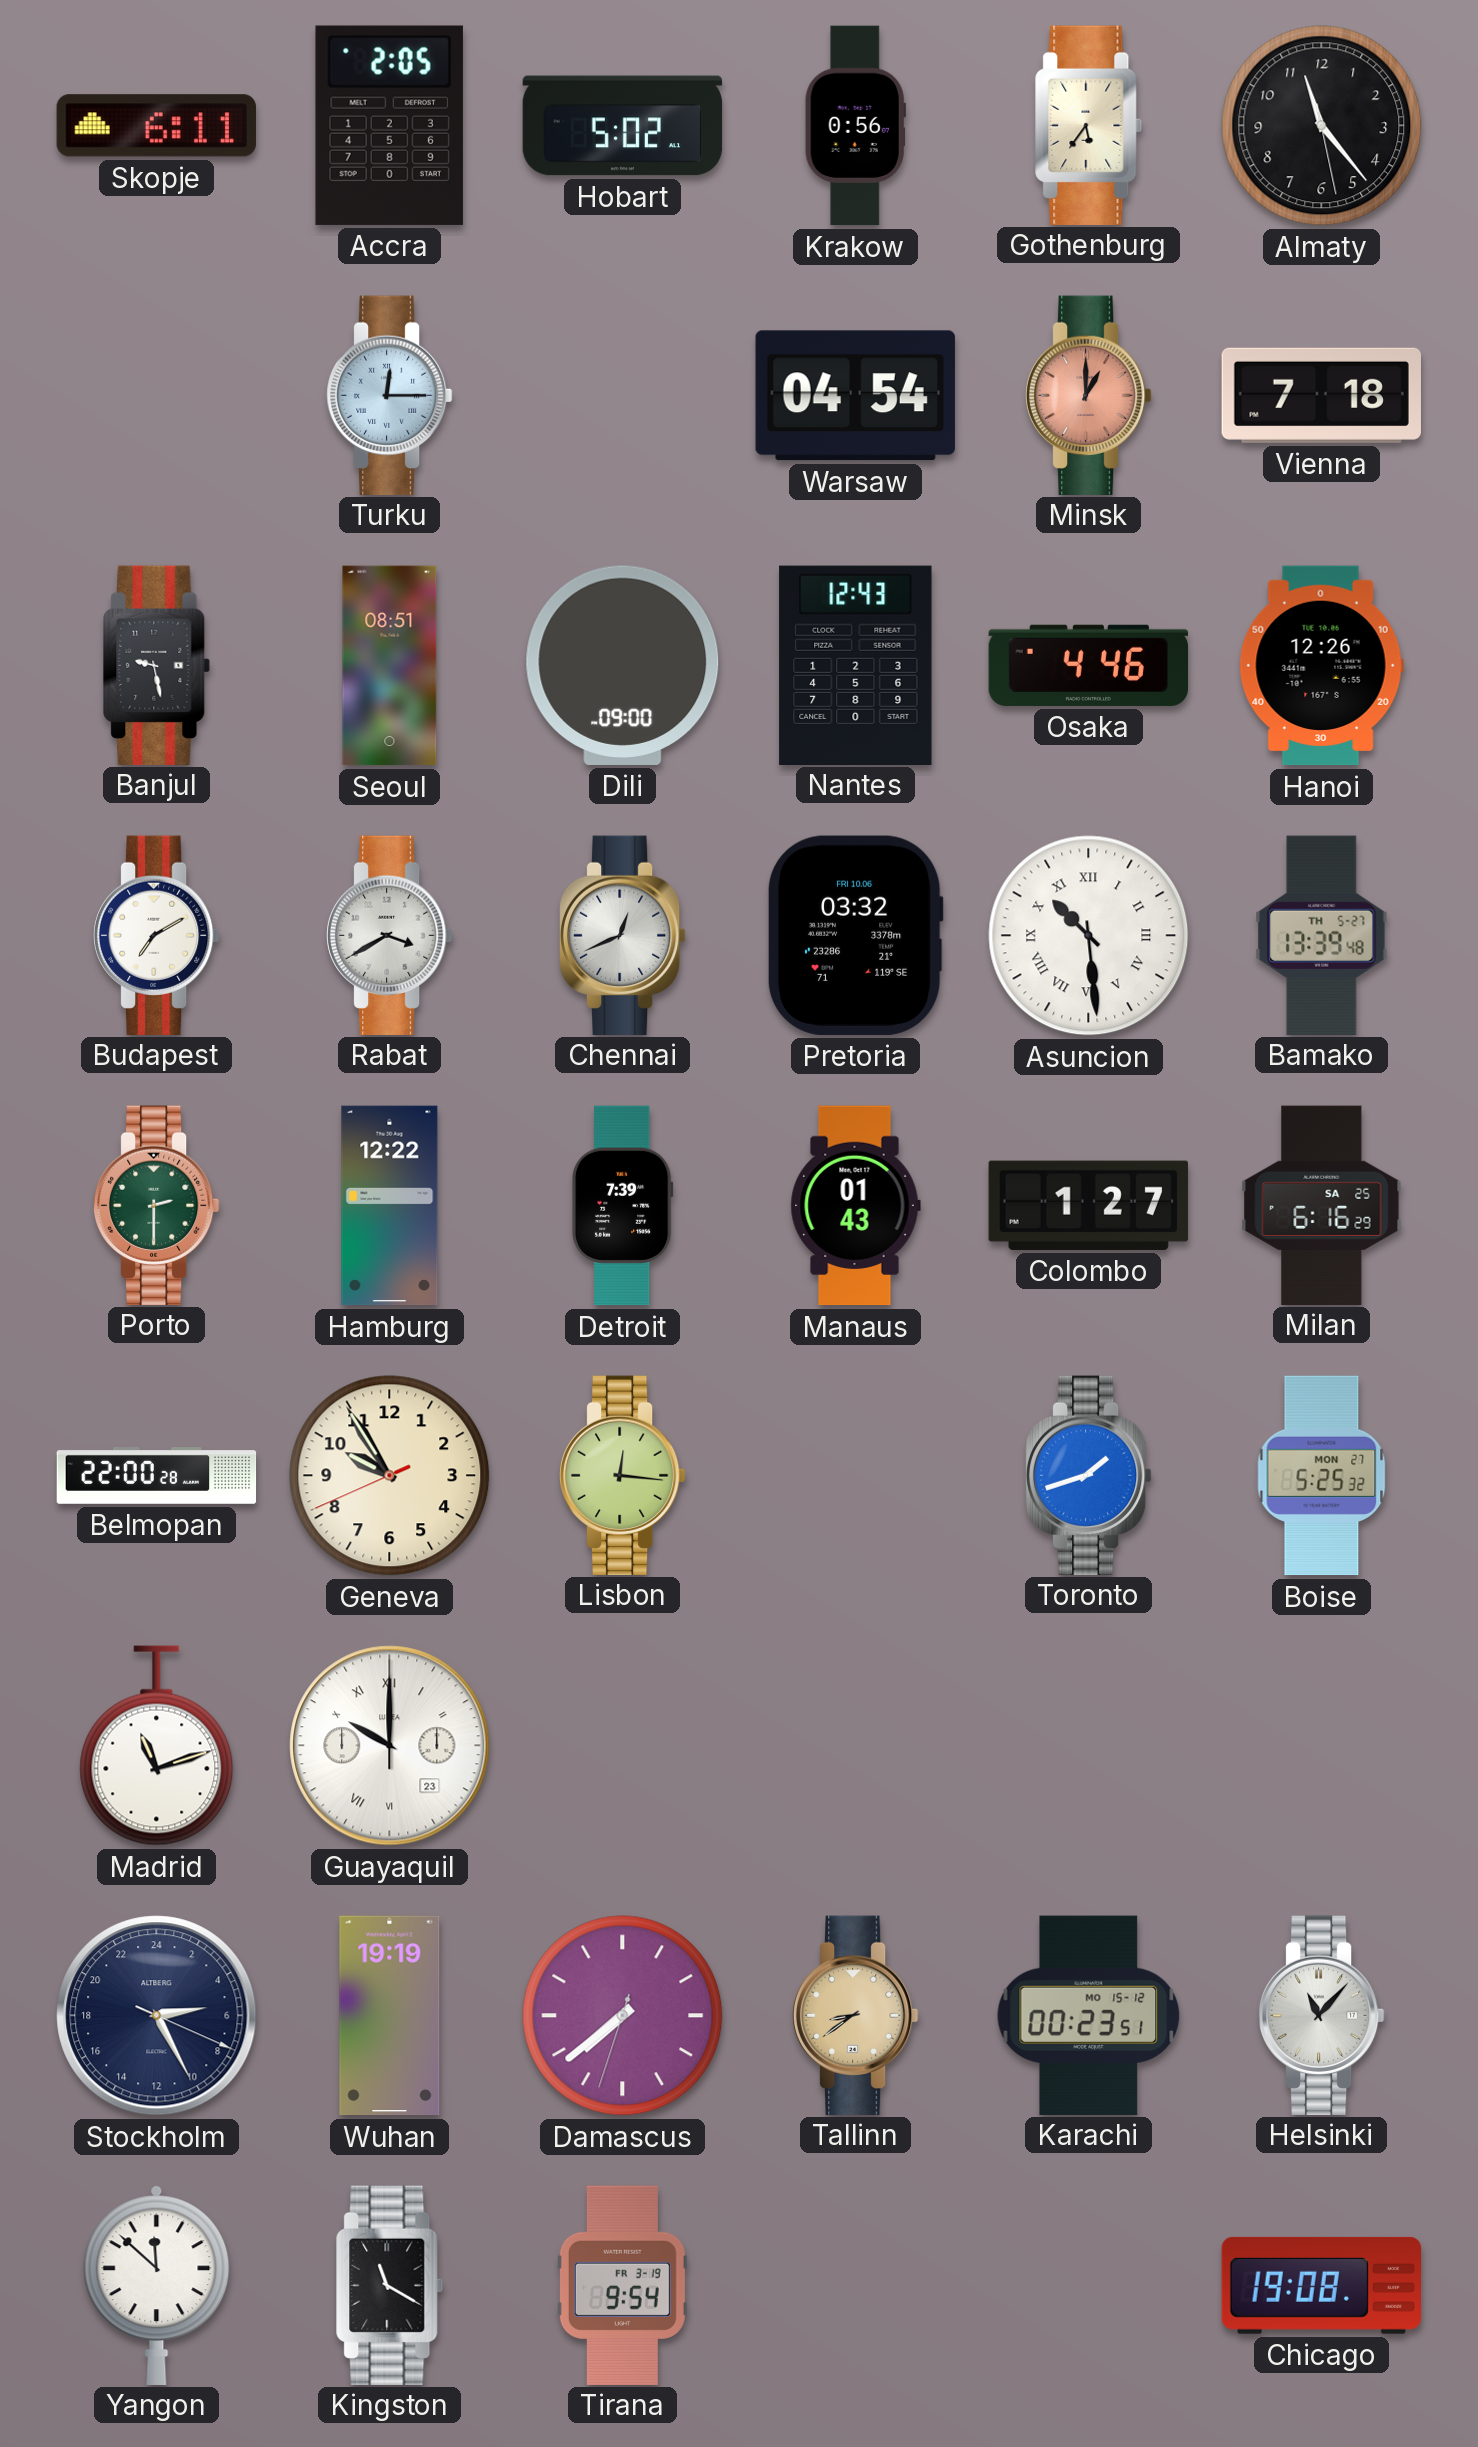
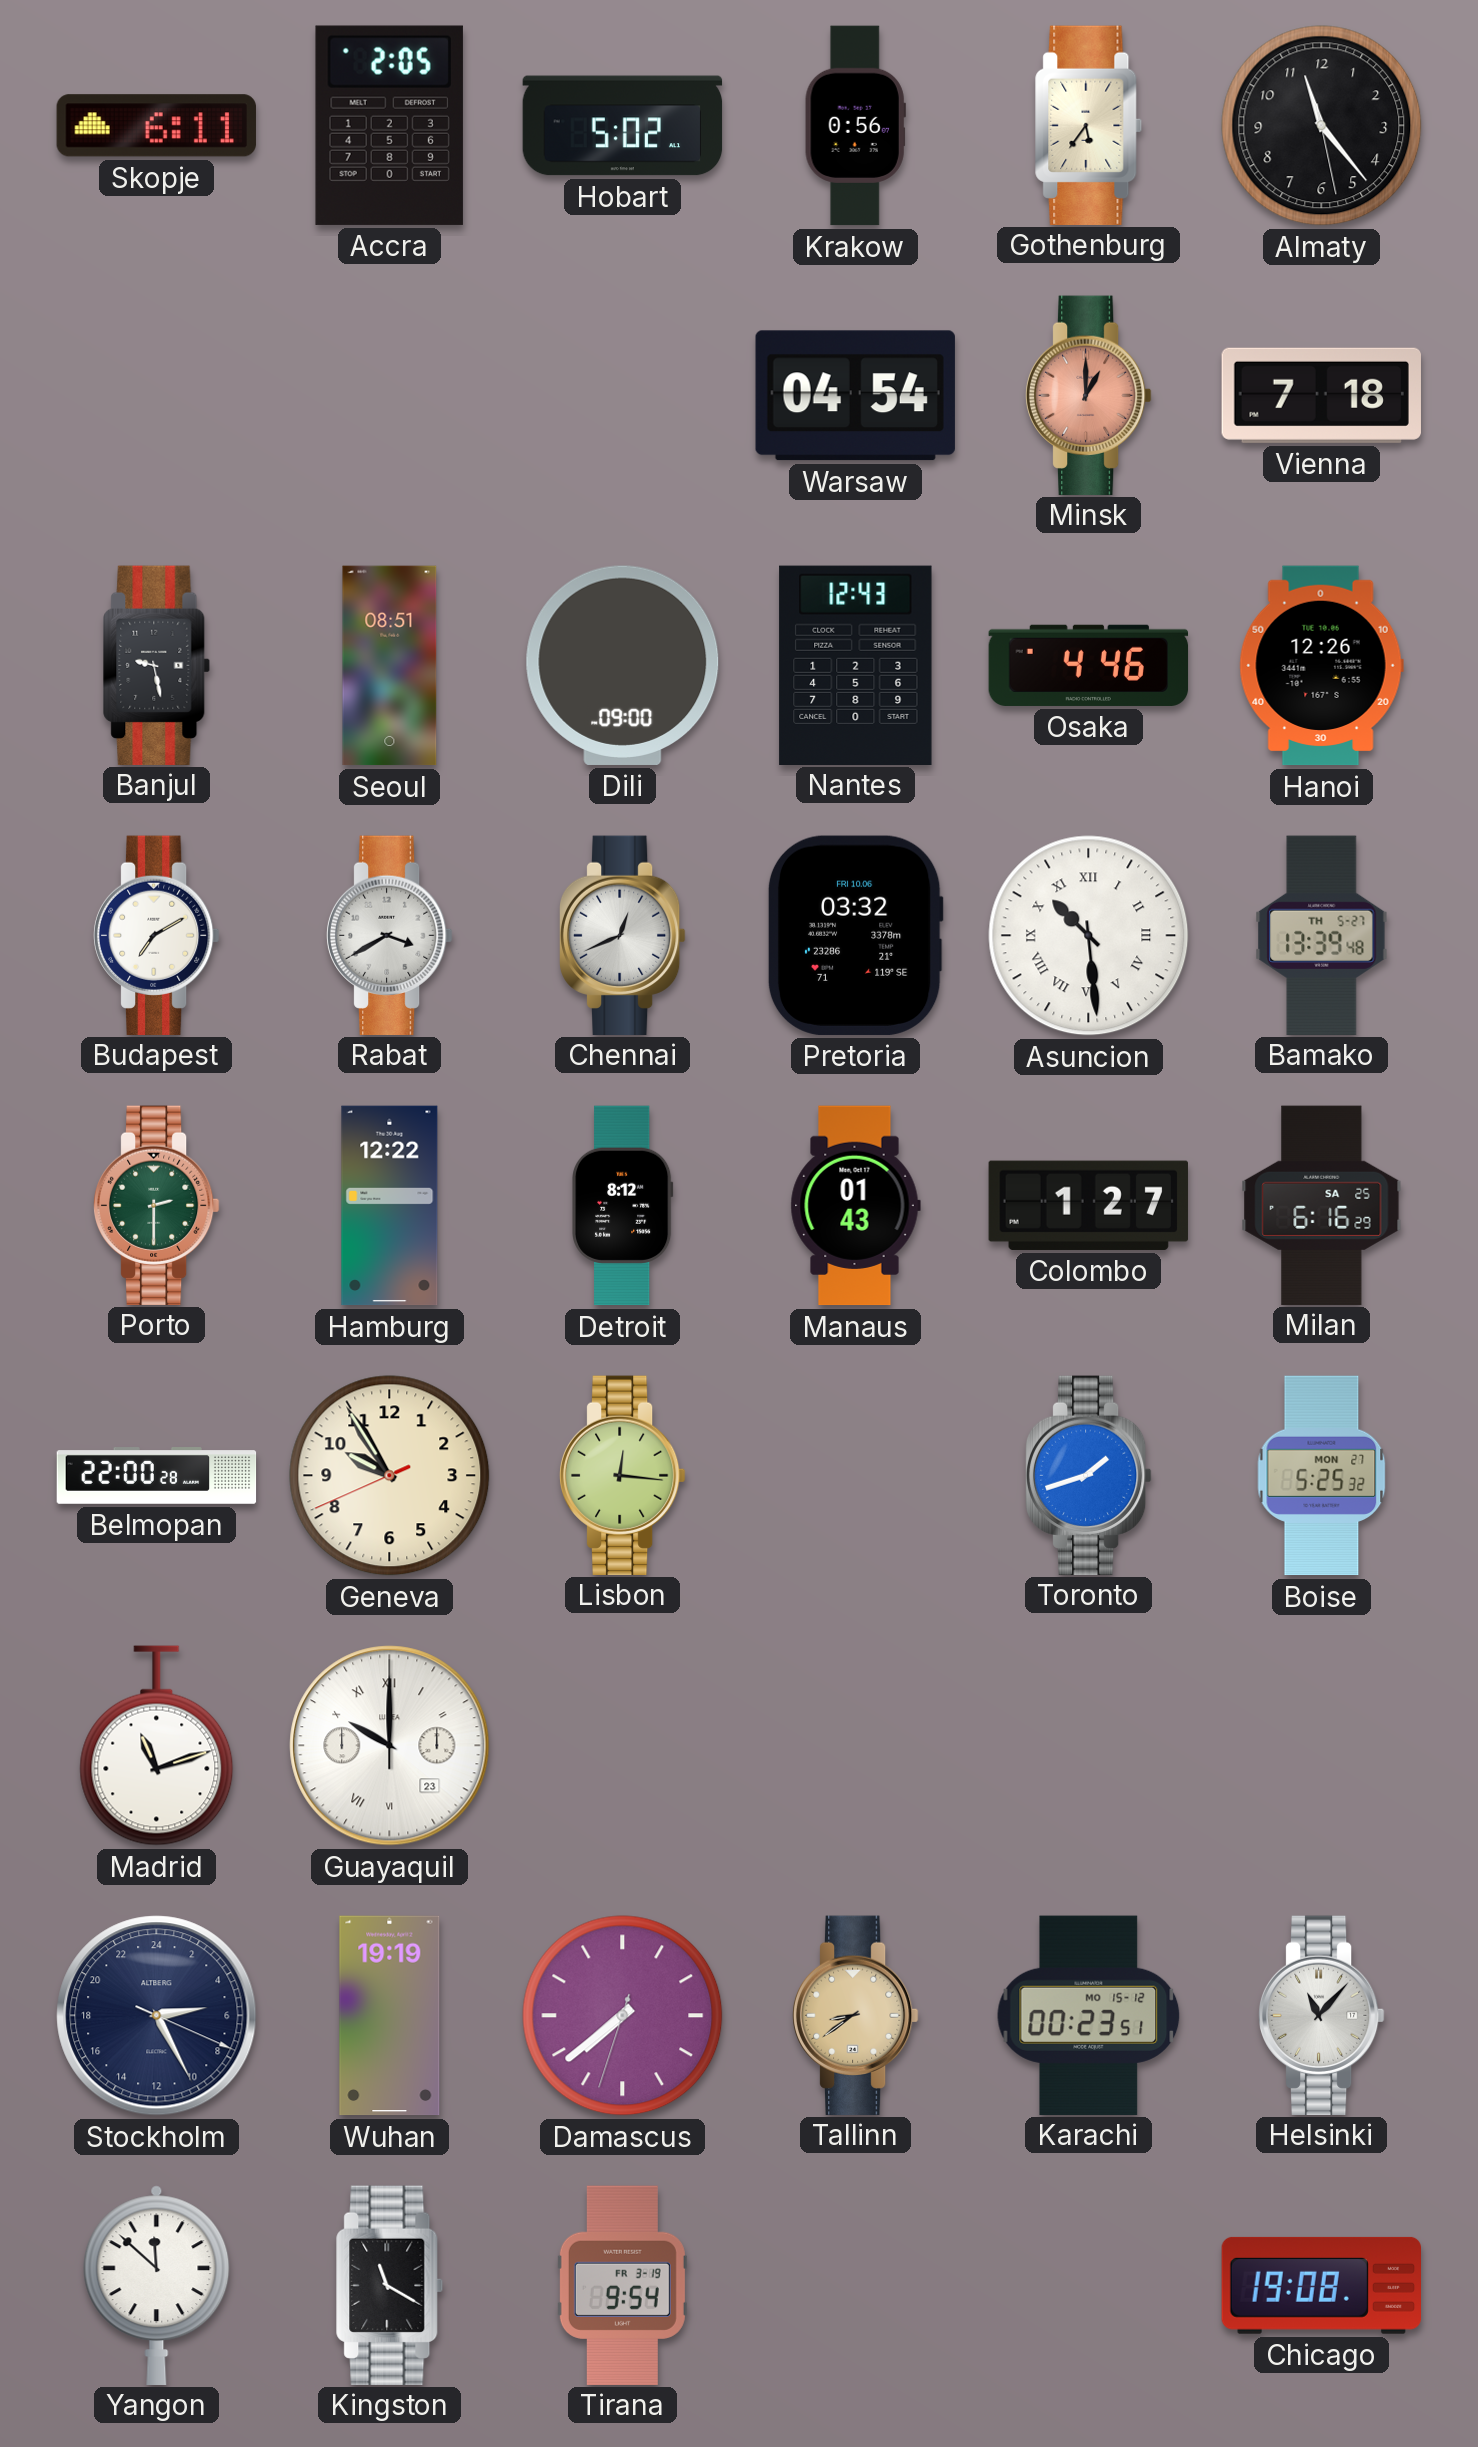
Turku: 12:15 -> none (389, 395)
Detroit: 7:39 -> 8:12 (623, 1206)
